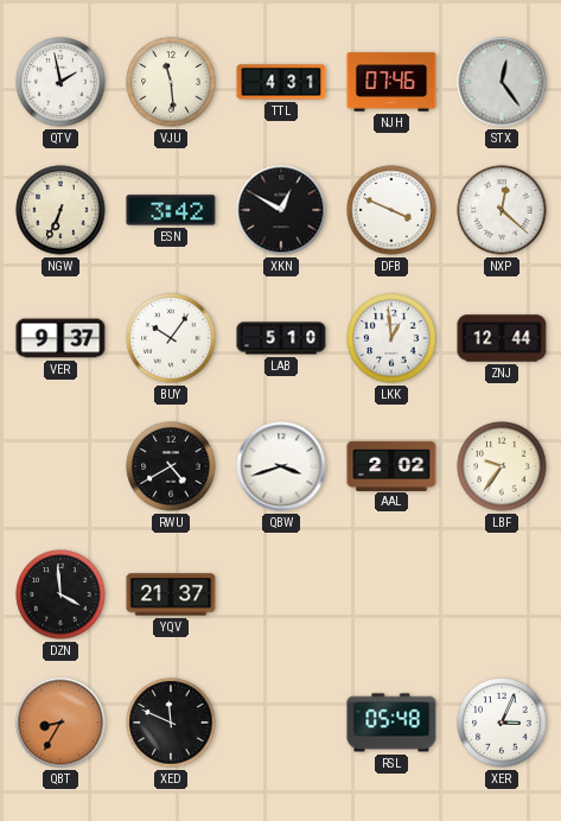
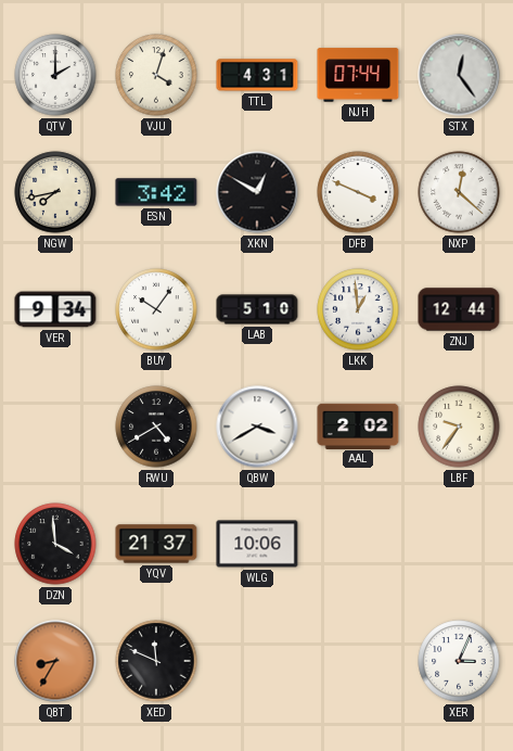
QTV: 1:58 -> 2:00 (55, 75)
VJU: 11:29 -> 4:03 (156, 75)
NJH: 07:46 -> 07:44 (358, 75)
NGW: 6:34 -> 7:43 (55, 192)
VER: 9:37 -> 9:34 (55, 309)
QBW: 3:42 -> 3:40 (257, 427)
WLG: none -> 10:06 (257, 544)
RSL: 05:48 -> none (391, 723)
